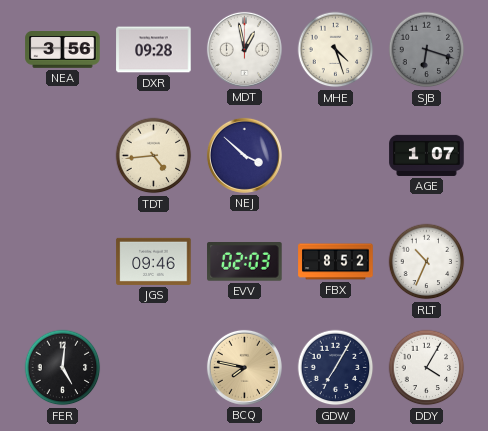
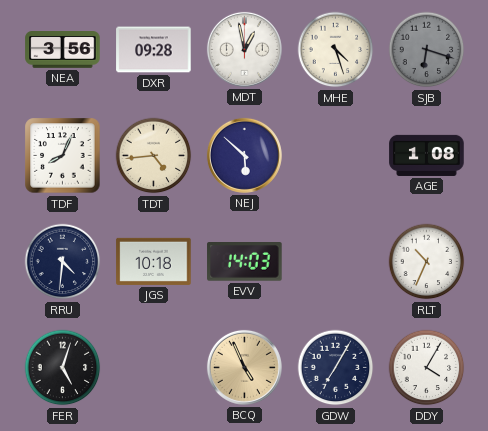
TDF: none -> 8:04 (63, 156)
NEJ: 3:52 -> 5:52 (244, 155)
AGE: 1:07 -> 1:08 (427, 155)
RRU: none -> 4:31 (63, 262)
JGS: 09:46 -> 10:18 (154, 261)
EVV: 02:03 -> 14:03 (245, 262)
FBX: 8:52 -> none (336, 262)
FER: 5:01 -> 5:03 (63, 368)
BCQ: 7:47 -> 4:56 (244, 367)
